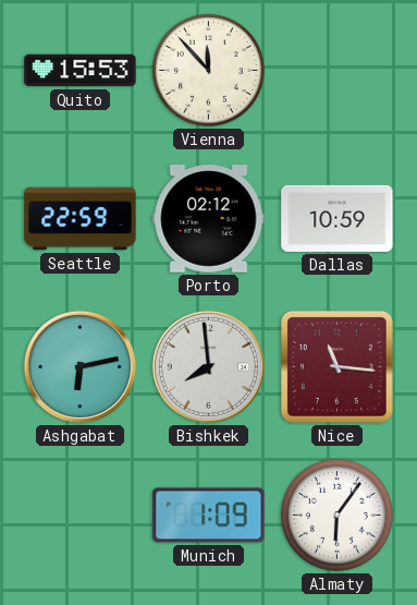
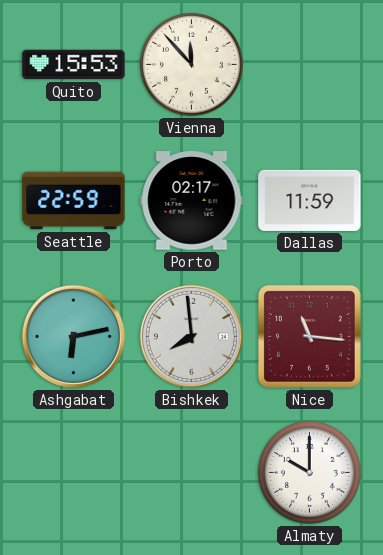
Porto: 02:12 -> 02:17 (192, 201)
Dallas: 10:59 -> 11:59 (310, 200)
Munich: 1:09 -> none (209, 516)
Almaty: 6:06 -> 10:00 (310, 473)
